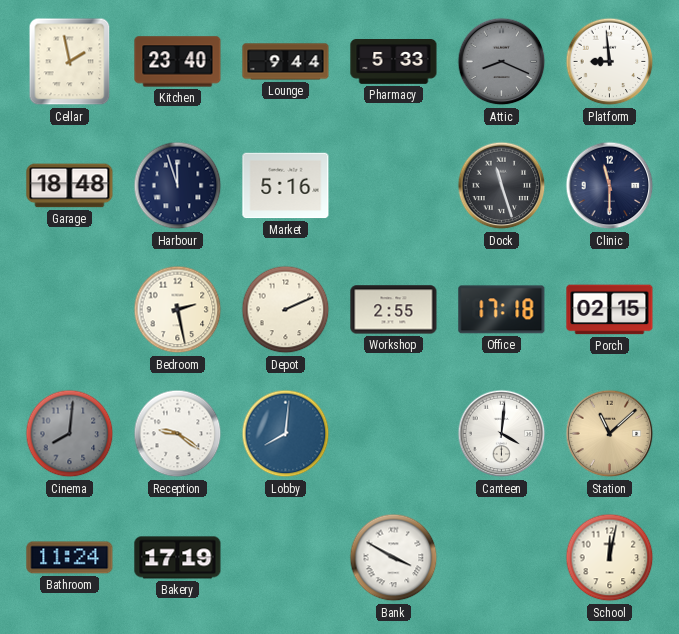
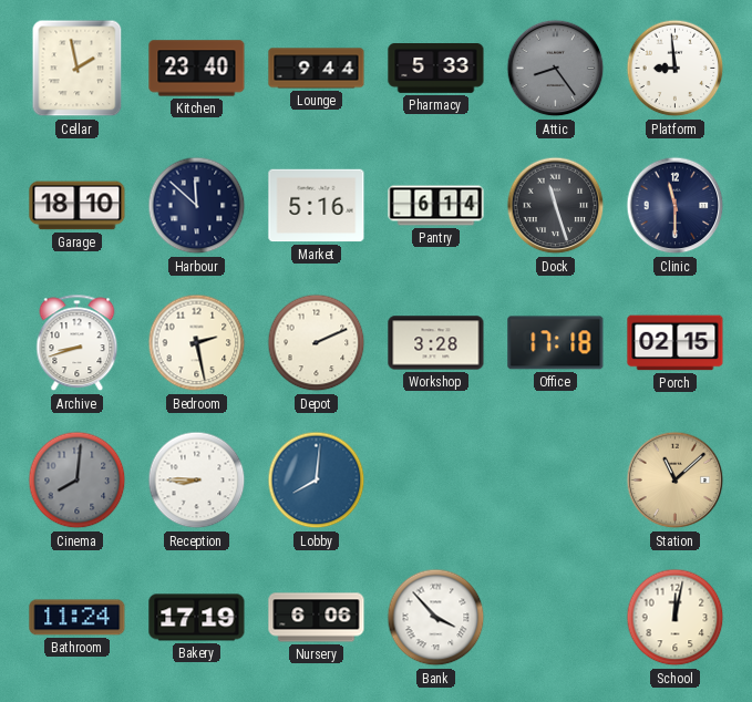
Attic: 8:19 -> 8:24 (556, 69)
Garage: 18:48 -> 18:10 (78, 206)
Harbour: 11:57 -> 11:52 (197, 206)
Pantry: none -> 6:14 (436, 206)
Archive: none -> 8:42 (78, 343)
Workshop: 2:55 -> 3:28 (436, 343)
Reception: 9:21 -> 8:45 (197, 481)
Canteen: 4:01 -> none (502, 434)
Nursery: none -> 6:06 (317, 618)
Bank: 3:50 -> 3:53 (436, 618)
